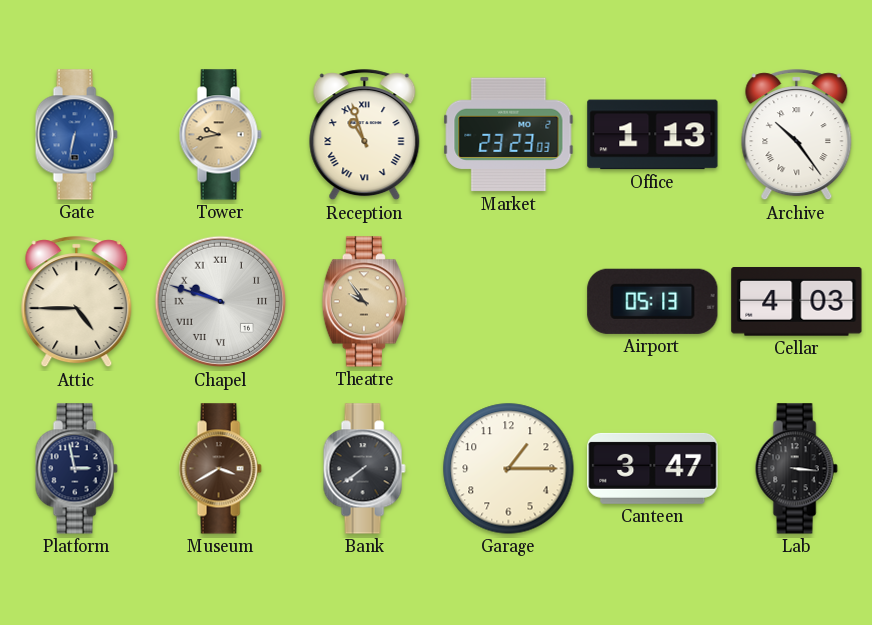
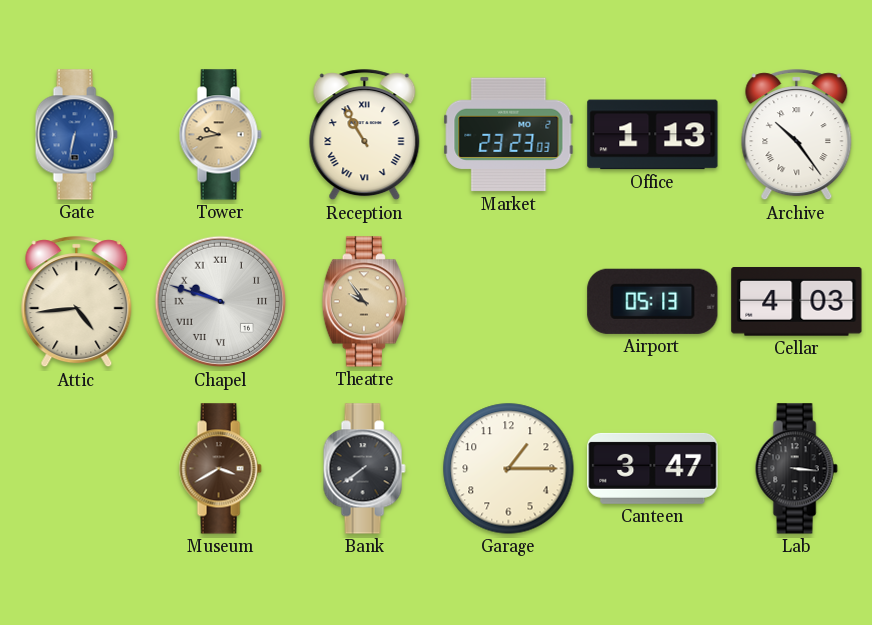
Reception: 10:57 -> 10:55 (365, 135)
Attic: 4:45 -> 4:44 (77, 302)
Platform: 2:58 -> none (76, 469)
